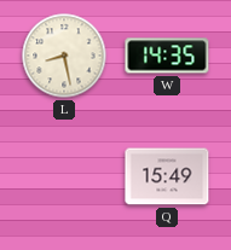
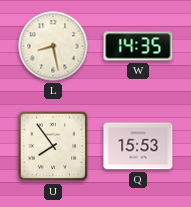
U: none -> 7:54 (53, 146)
Q: 15:49 -> 15:53 (138, 146)
